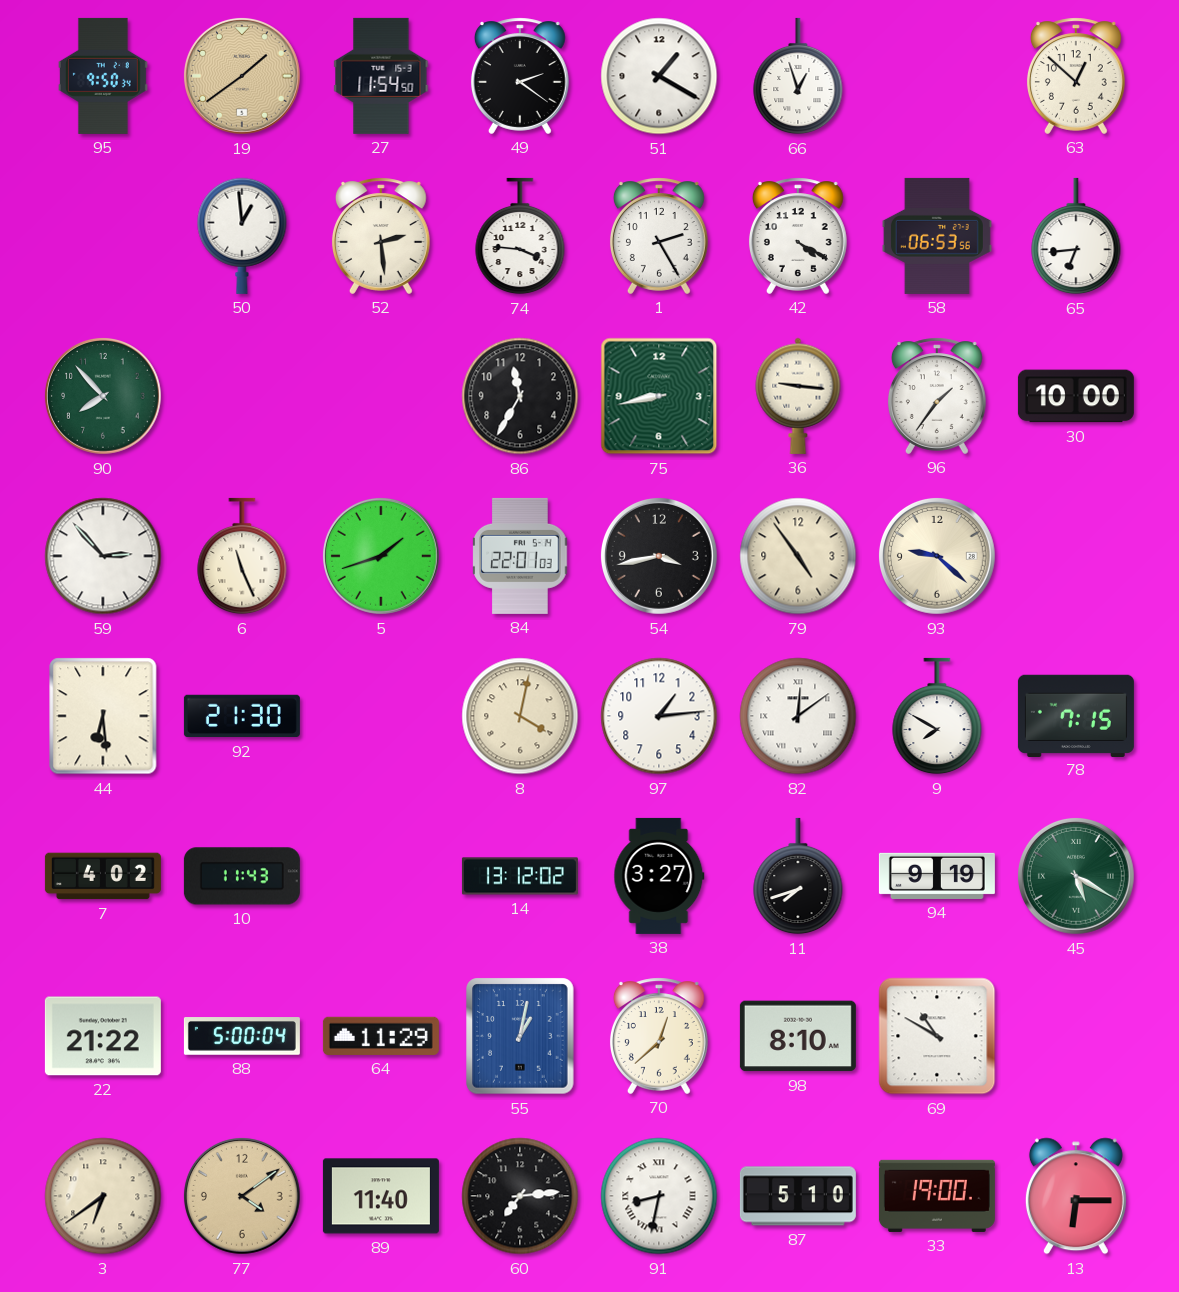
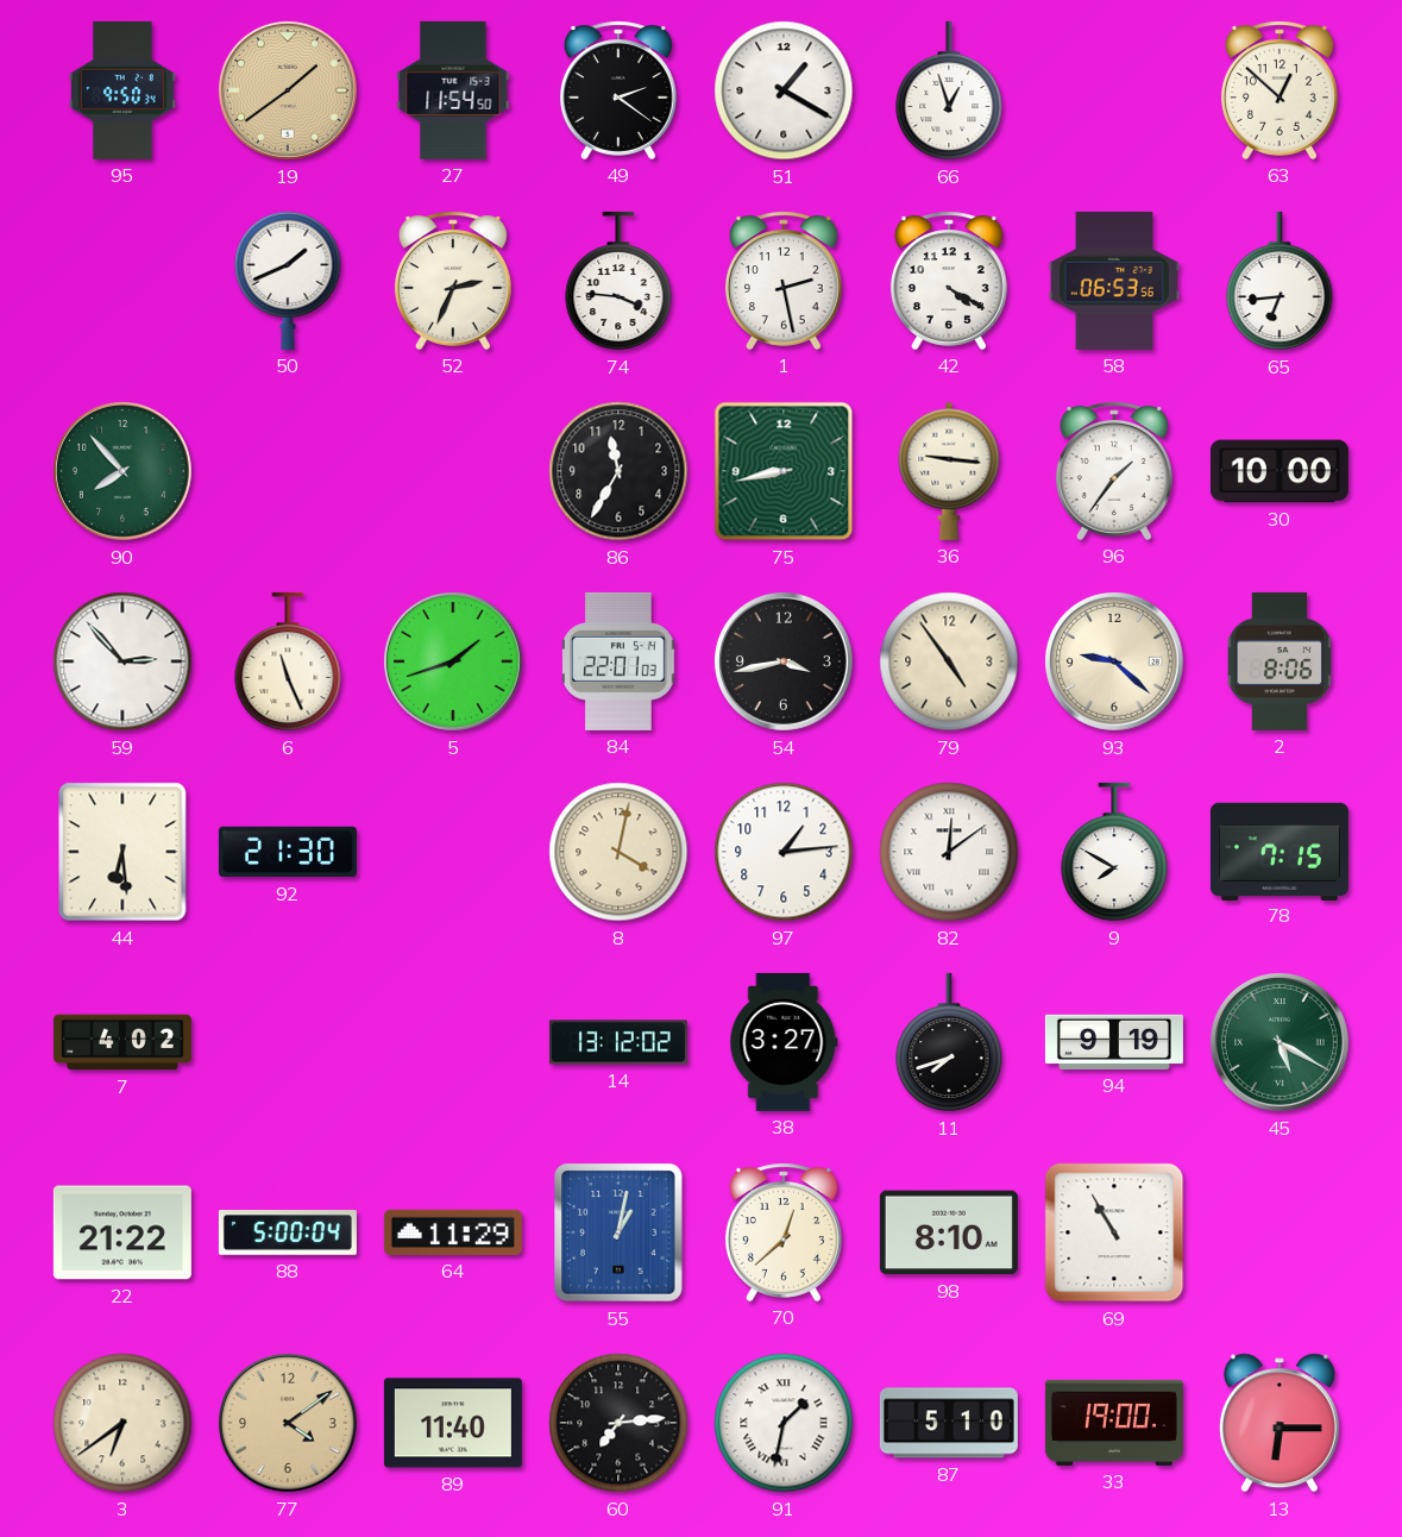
50: 12:59 -> 1:41 (288, 281)
52: 2:29 -> 2:34 (453, 281)
1: 2:25 -> 2:28 (784, 281)
2: none -> 8:06 (1280, 661)
10: 11:43 -> none (242, 876)
69: 10:50 -> 10:55 (1114, 1232)
91: 8:32 -> 1:32 (784, 1423)
